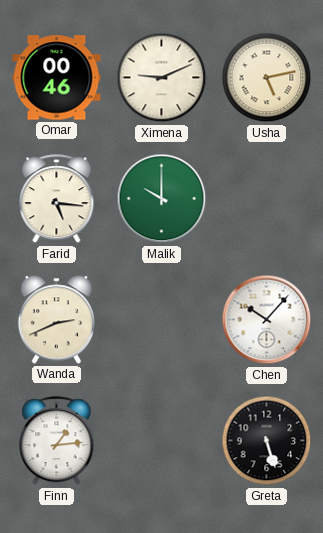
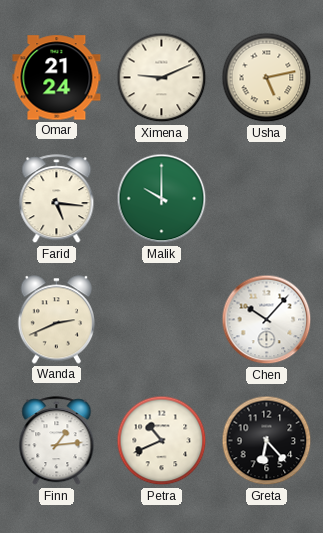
Omar: 00:46 -> 21:24 (57, 78)
Petra: none -> 10:41 (162, 441)
Greta: 5:27 -> 6:23 (267, 441)
